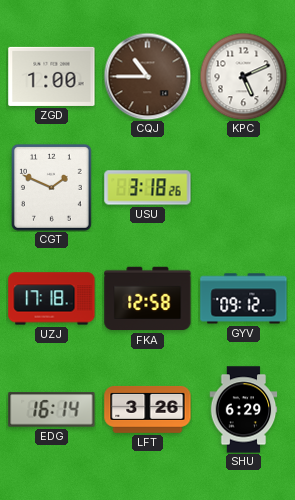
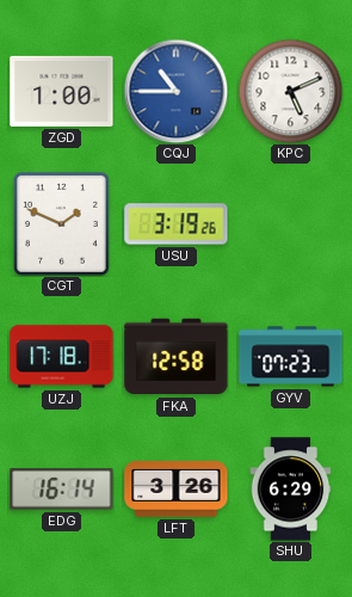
CQJ dial: brown -> blue (175, 91)
USU: 3:18 -> 3:19 (177, 224)
GYV: 09:12 -> 07:23 (291, 357)
